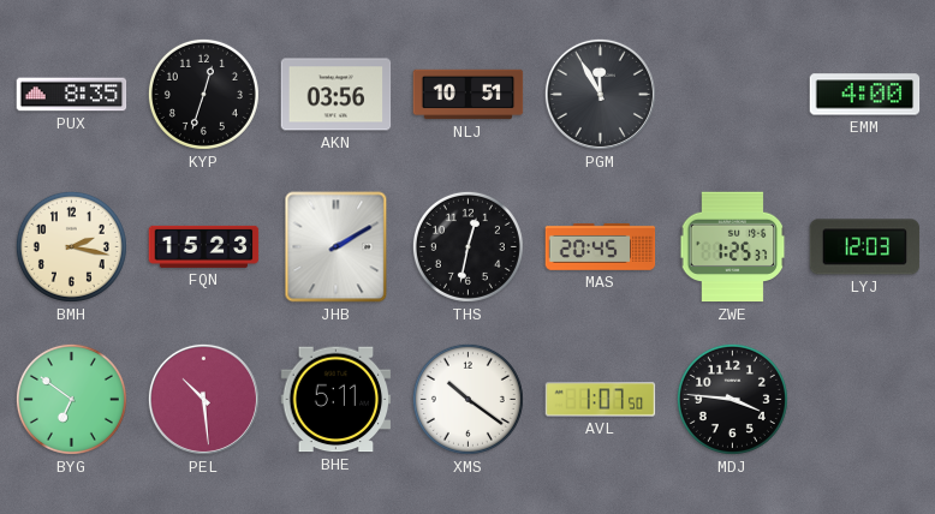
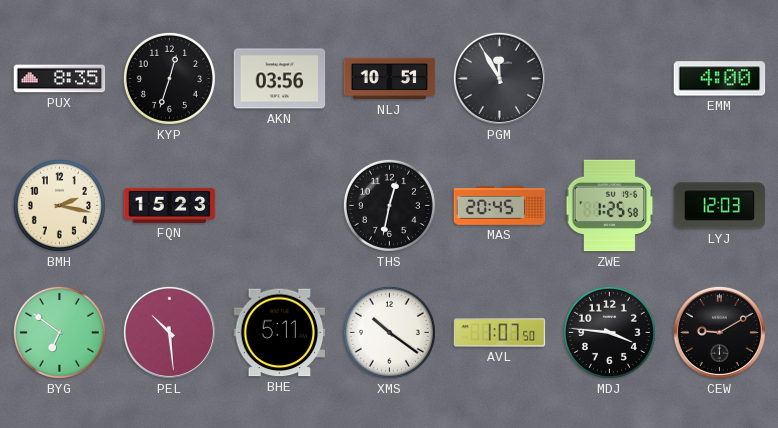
JHB: 2:10 -> none (337, 247)
ZWE: 1:25:37 -> 1:25:58 (610, 206)
CEW: none -> 9:10 (719, 332)
